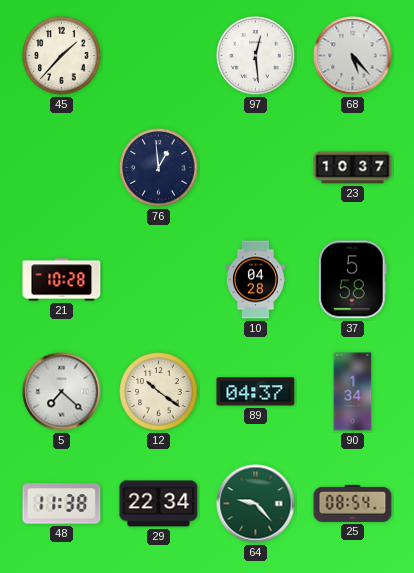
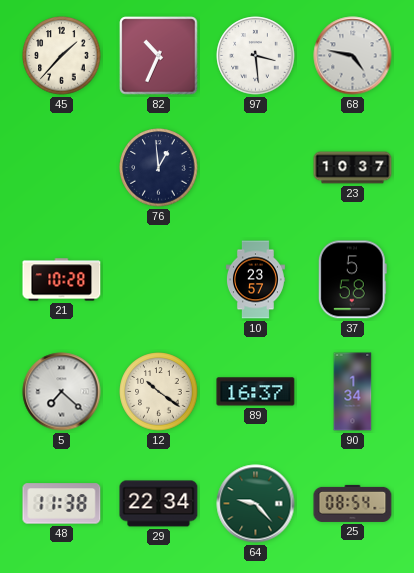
82: none -> 10:34 (159, 56)
97: 12:29 -> 3:29 (256, 56)
68: 5:23 -> 4:47 (353, 56)
10: 04:28 -> 23:57 (255, 280)
89: 04:37 -> 16:37 (256, 392)
